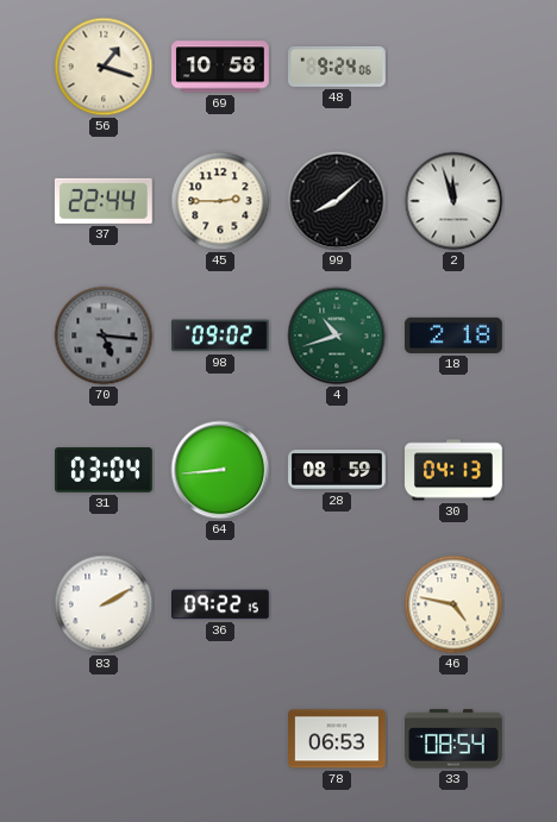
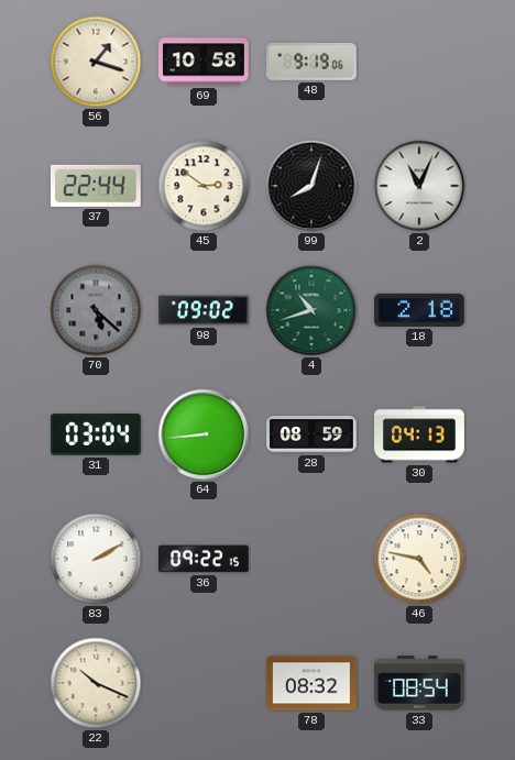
48: 9:24 -> 9:19 (313, 62)
45: 2:45 -> 2:51 (204, 186)
99: 8:08 -> 8:03 (311, 186)
2: 11:57 -> 11:04 (419, 186)
70: 5:16 -> 5:22 (96, 310)
22: none -> 10:19 (96, 683)
78: 06:53 -> 08:32 (313, 683)
